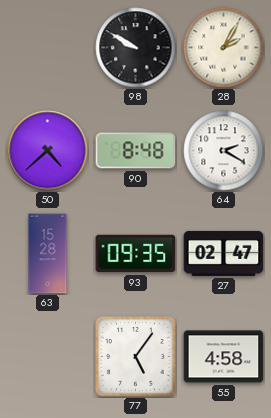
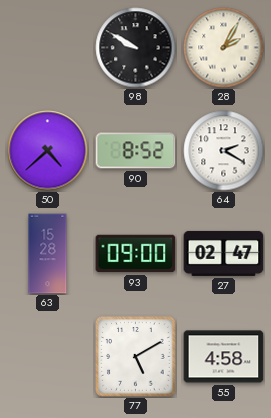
90: 8:48 -> 8:52 (136, 151)
93: 09:35 -> 09:00 (136, 254)
77: 5:06 -> 5:10 (136, 357)
